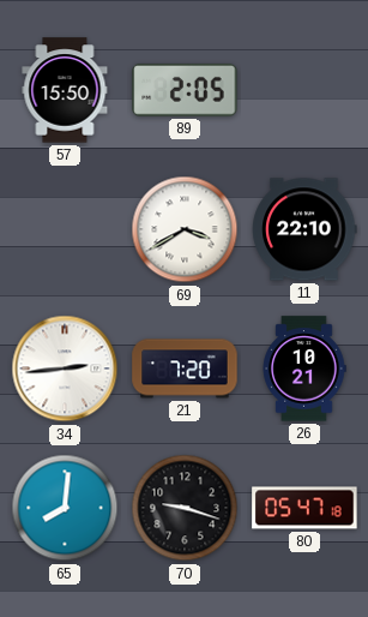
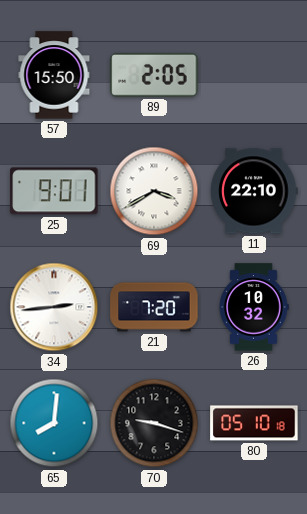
25: none -> 9:01 (54, 191)
26: 10:21 -> 10:32 (254, 307)
80: 05:47 -> 05:10 (254, 423)
